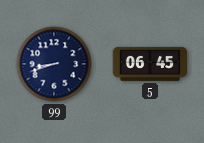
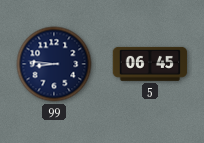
99: 8:42 -> 8:46 (54, 64)
